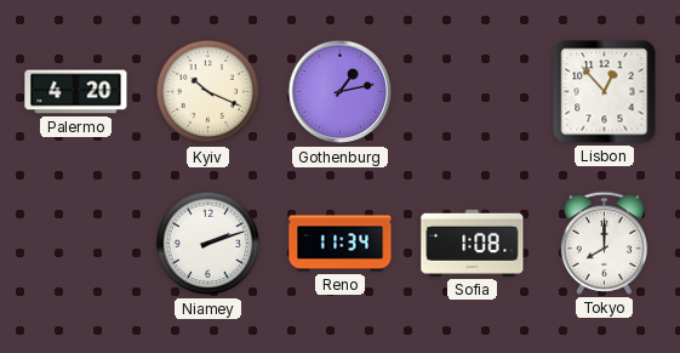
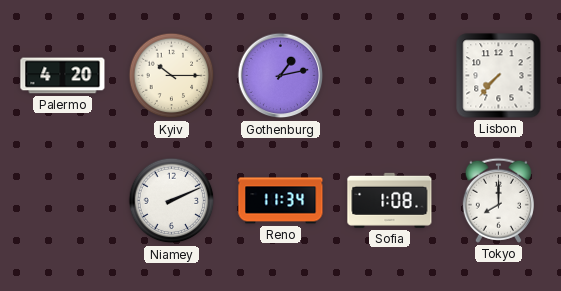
Kyiv: 10:19 -> 10:15 (172, 76)
Lisbon: 12:53 -> 7:37 (499, 76)
Niamey: 2:12 -> 2:11 (172, 201)
